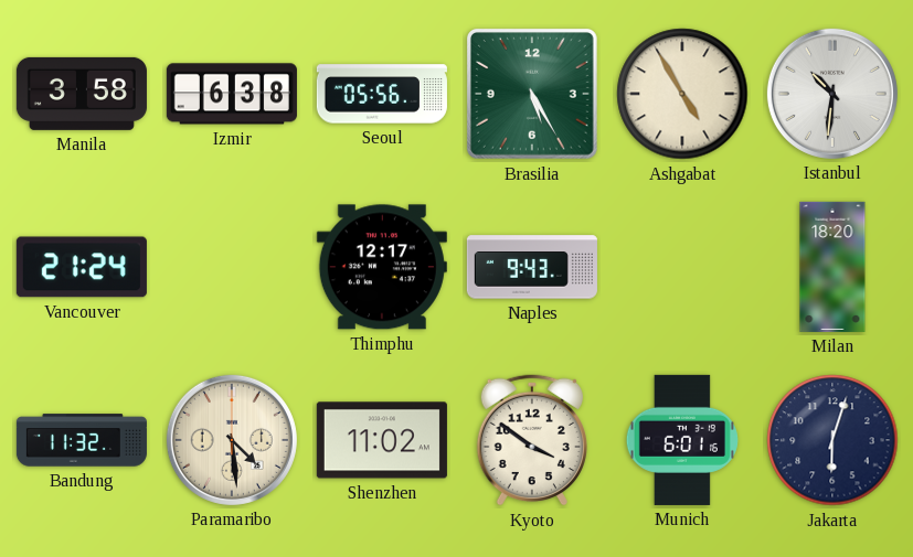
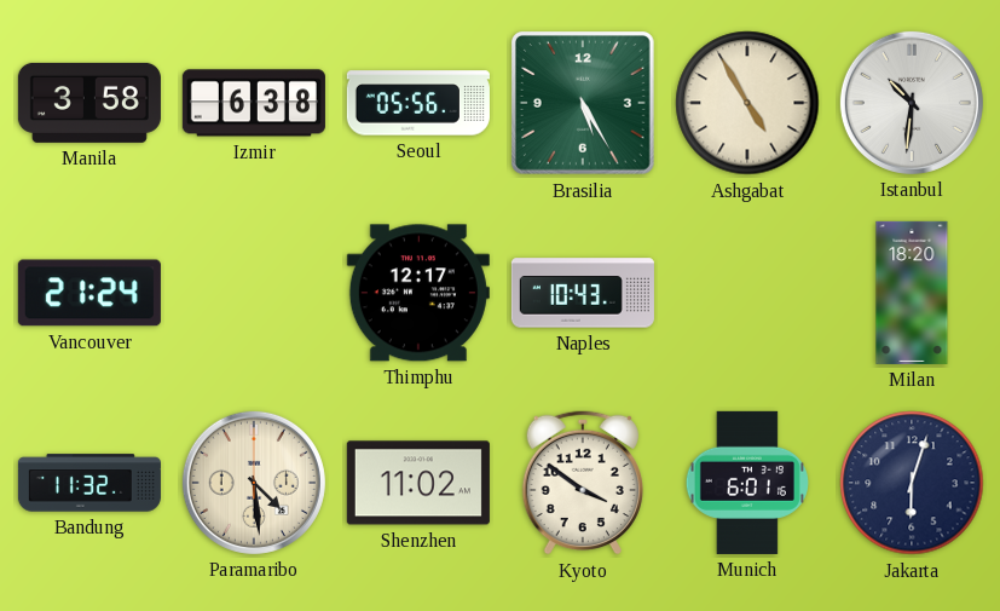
Naples: 9:43 -> 10:43 (583, 293)
